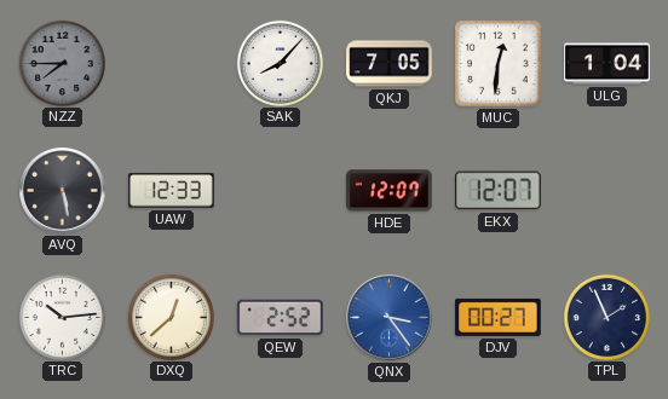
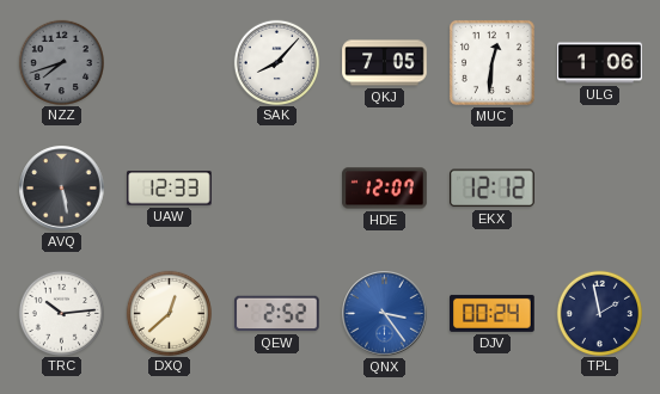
NZZ: 7:45 -> 7:42 (61, 62)
ULG: 1:04 -> 1:06 (600, 63)
EKX: 12:07 -> 12:12 (493, 189)
DJV: 00:27 -> 00:24 (493, 313)
TPL: 1:56 -> 1:58 (599, 313)
